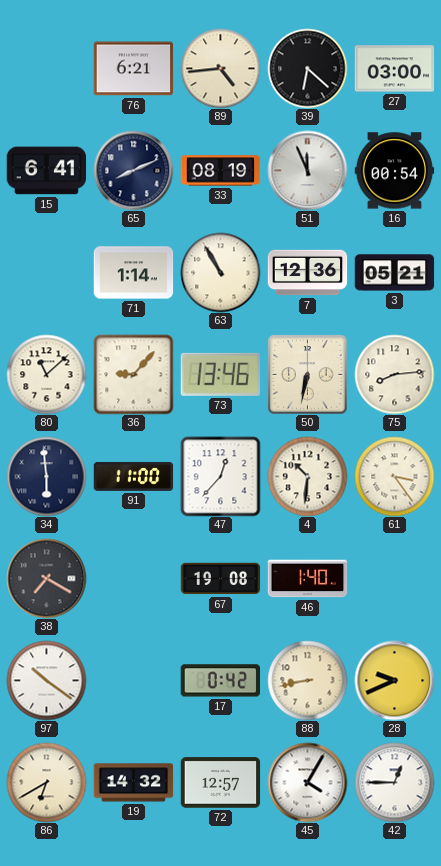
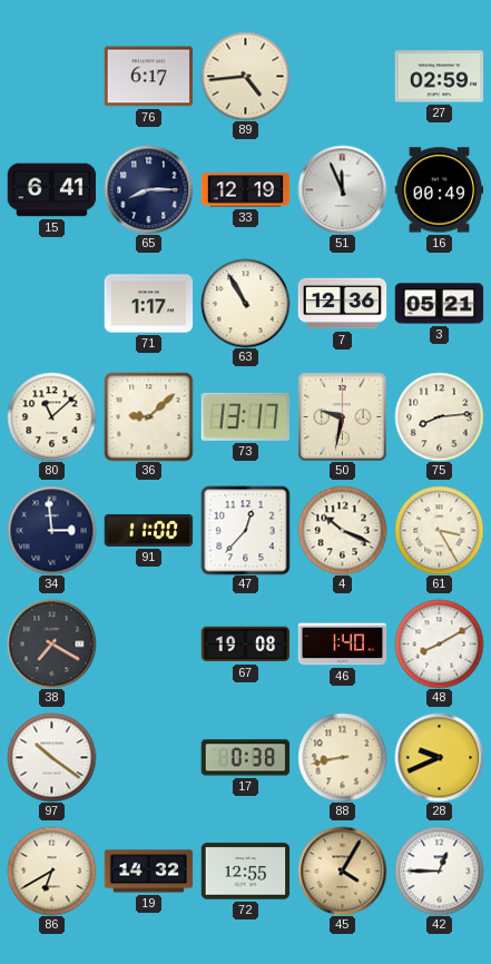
76: 6:21 -> 6:17 (148, 77)
39: 6:22 -> none (307, 68)
27: 03:00 -> 02:59 (439, 77)
65: 8:11 -> 8:15 (148, 189)
33: 08:19 -> 12:19 (245, 190)
16: 00:54 -> 00:49 (439, 190)
71: 1:14 -> 1:17 (148, 304)
36: 9:07 -> 9:08 (148, 416)
73: 13:46 -> 13:17 (245, 416)
50: 6:32 -> 9:32 (342, 416)
34: 5:59 -> 2:59 (51, 530)
4: 10:31 -> 10:19 (342, 530)
61: 3:24 -> 3:25 (439, 530)
48: none -> 8:10 (439, 643)
17: 0:42 -> 0:38 (245, 758)
72: 12:57 -> 12:55 (245, 872)
45 dial: white -> champagne (342, 870)
